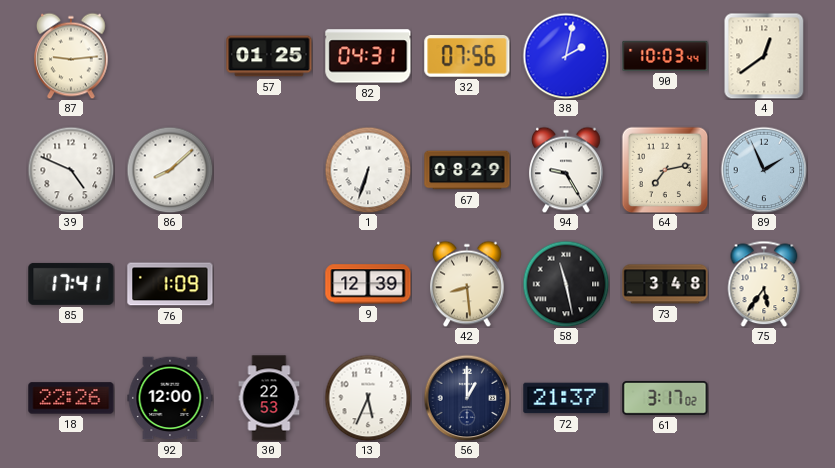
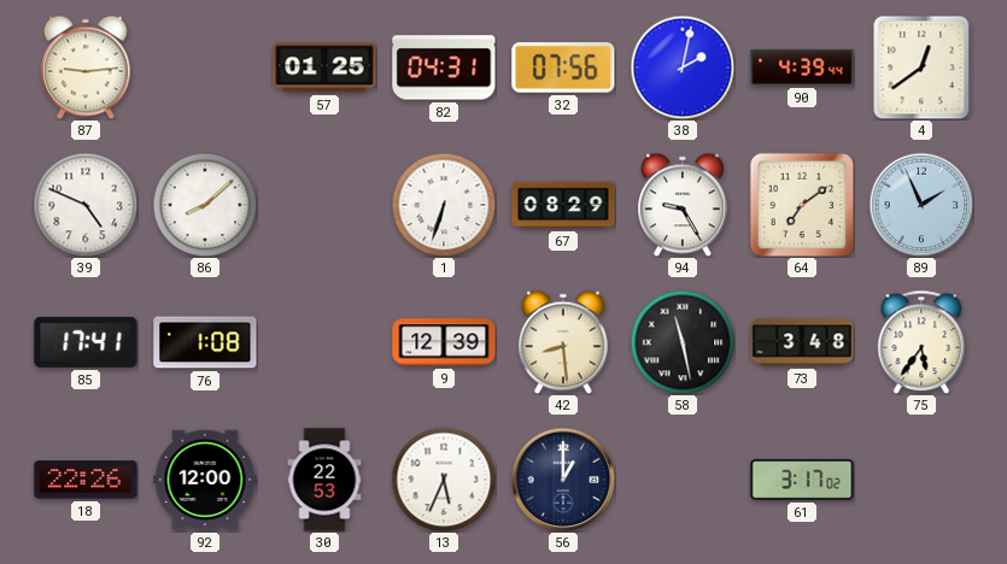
90: 10:03 -> 4:39 (802, 67)
64: 7:13 -> 7:09 (802, 205)
76: 1:09 -> 1:08 (205, 342)
72: 21:37 -> none (566, 398)
